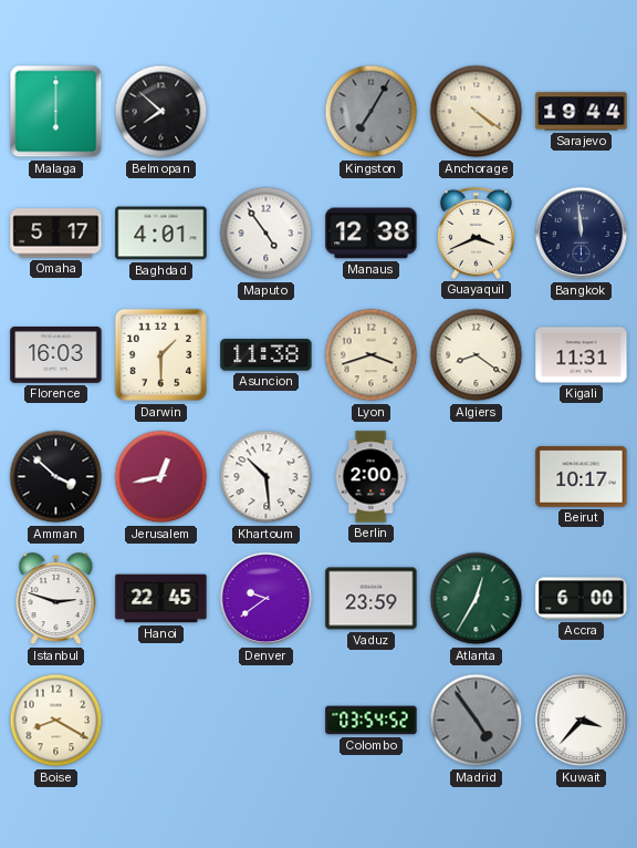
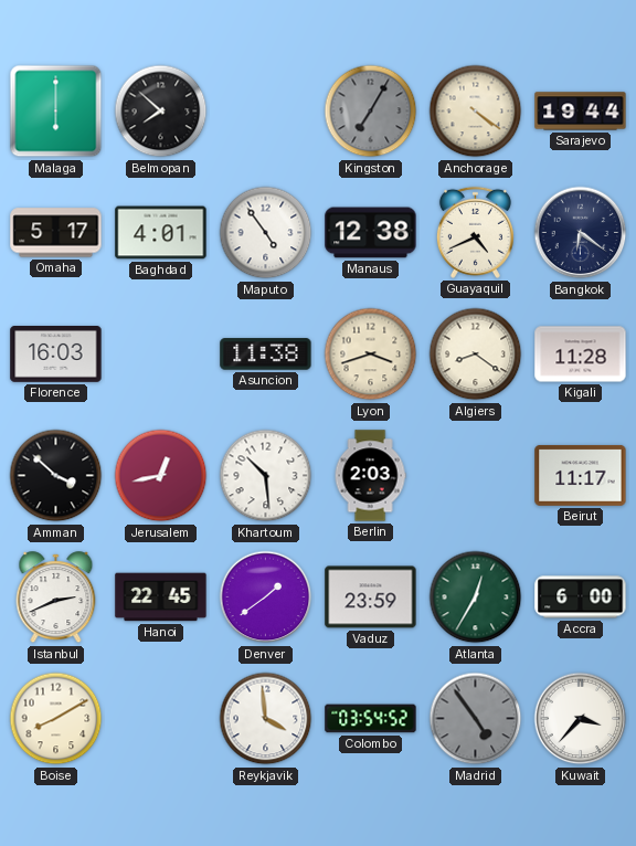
Guayaquil: 3:41 -> 4:41 (475, 232)
Bangkok: 11:59 -> 6:21 (581, 233)
Darwin: 1:30 -> none (161, 355)
Kigali: 11:31 -> 11:28 (581, 355)
Berlin: 2:00 -> 2:03 (370, 476)
Beirut: 10:17 -> 11:17 (581, 475)
Istanbul: 2:48 -> 2:41 (56, 598)
Denver: 9:39 -> 1:39 (266, 598)
Boise: 8:20 -> 8:10 (56, 719)
Reykjavik: none -> 3:59 (266, 719)
